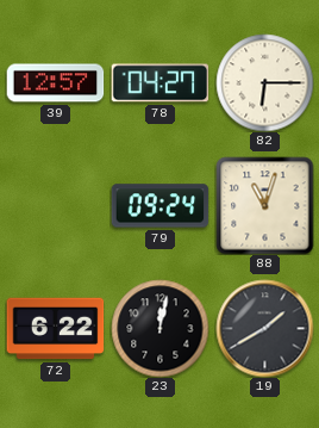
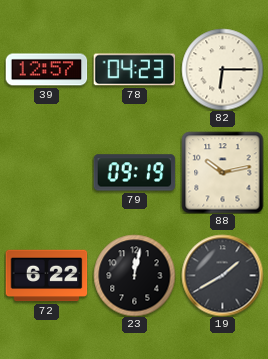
78: 04:27 -> 04:23 (134, 70)
79: 09:24 -> 09:19 (134, 173)
88: 11:03 -> 10:13 (222, 172)
